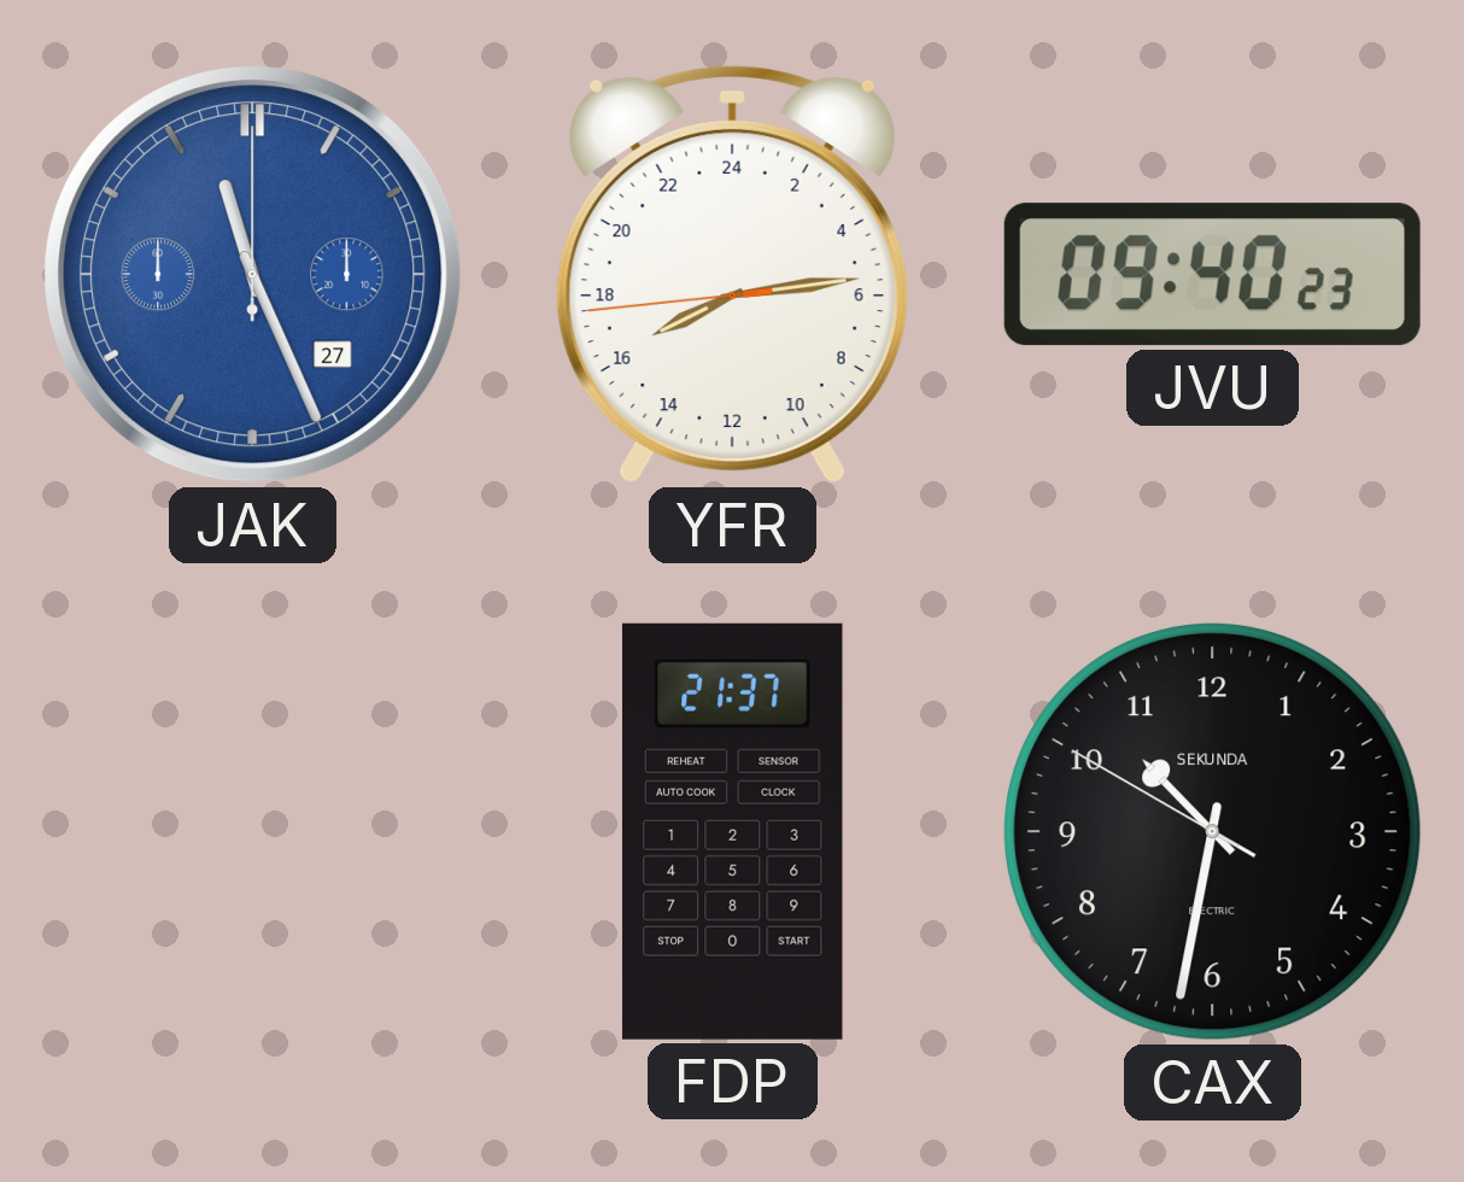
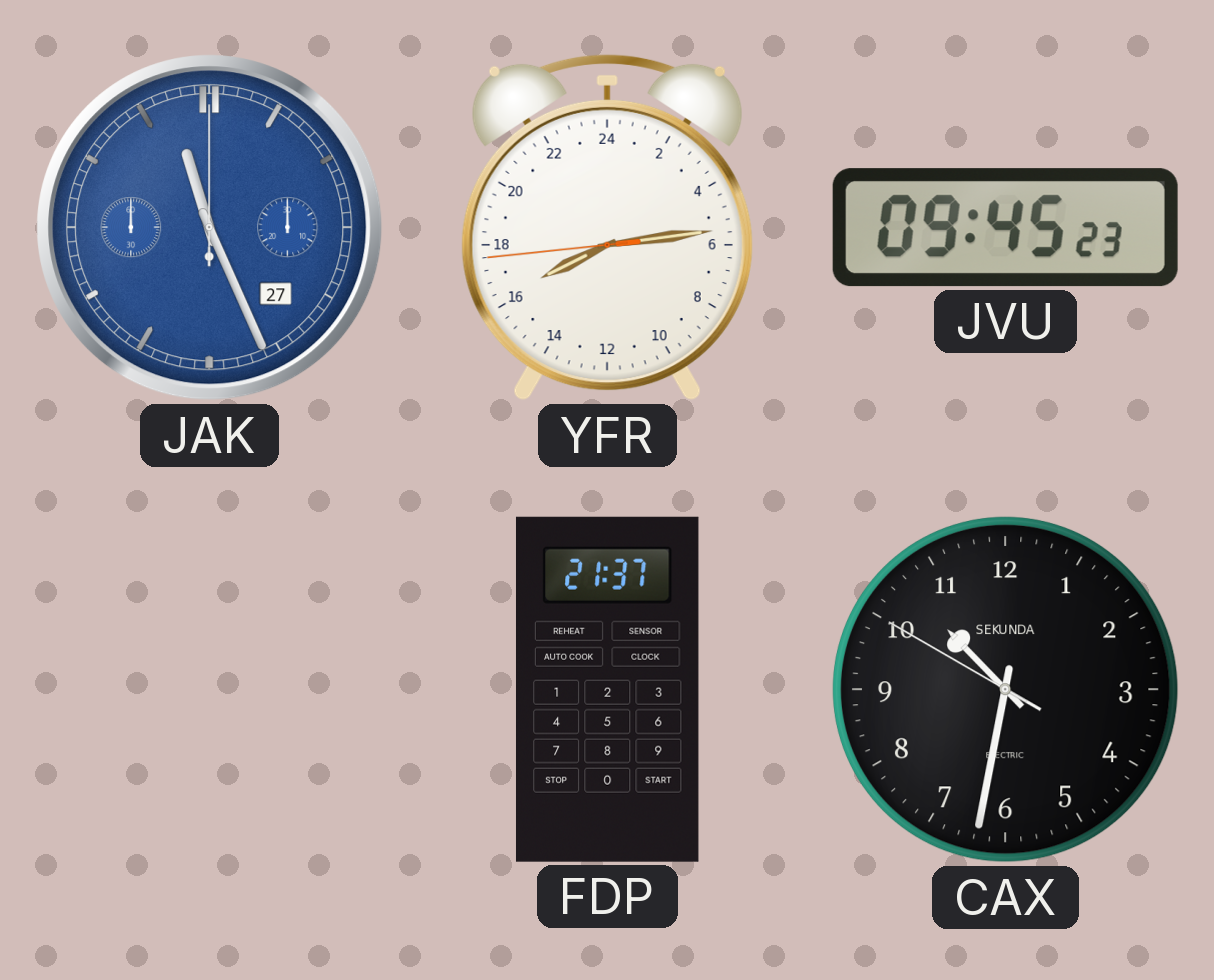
JVU: 09:40 -> 09:45 (1005, 228)
